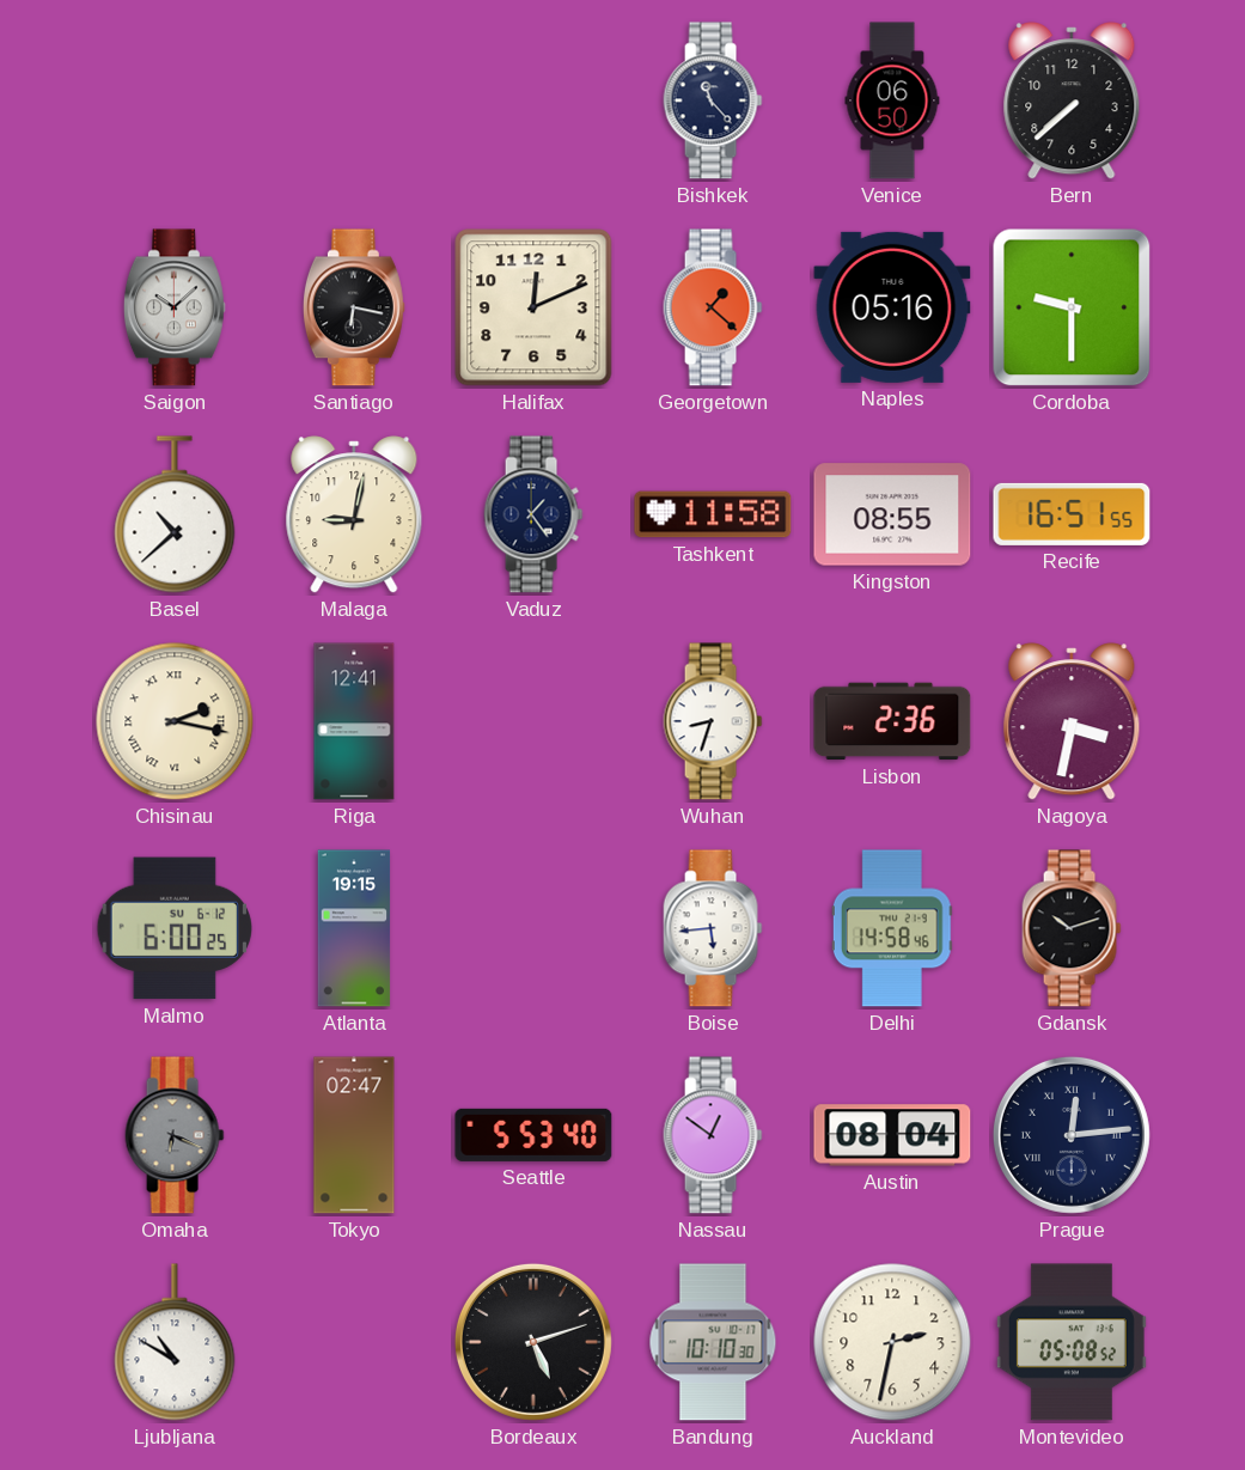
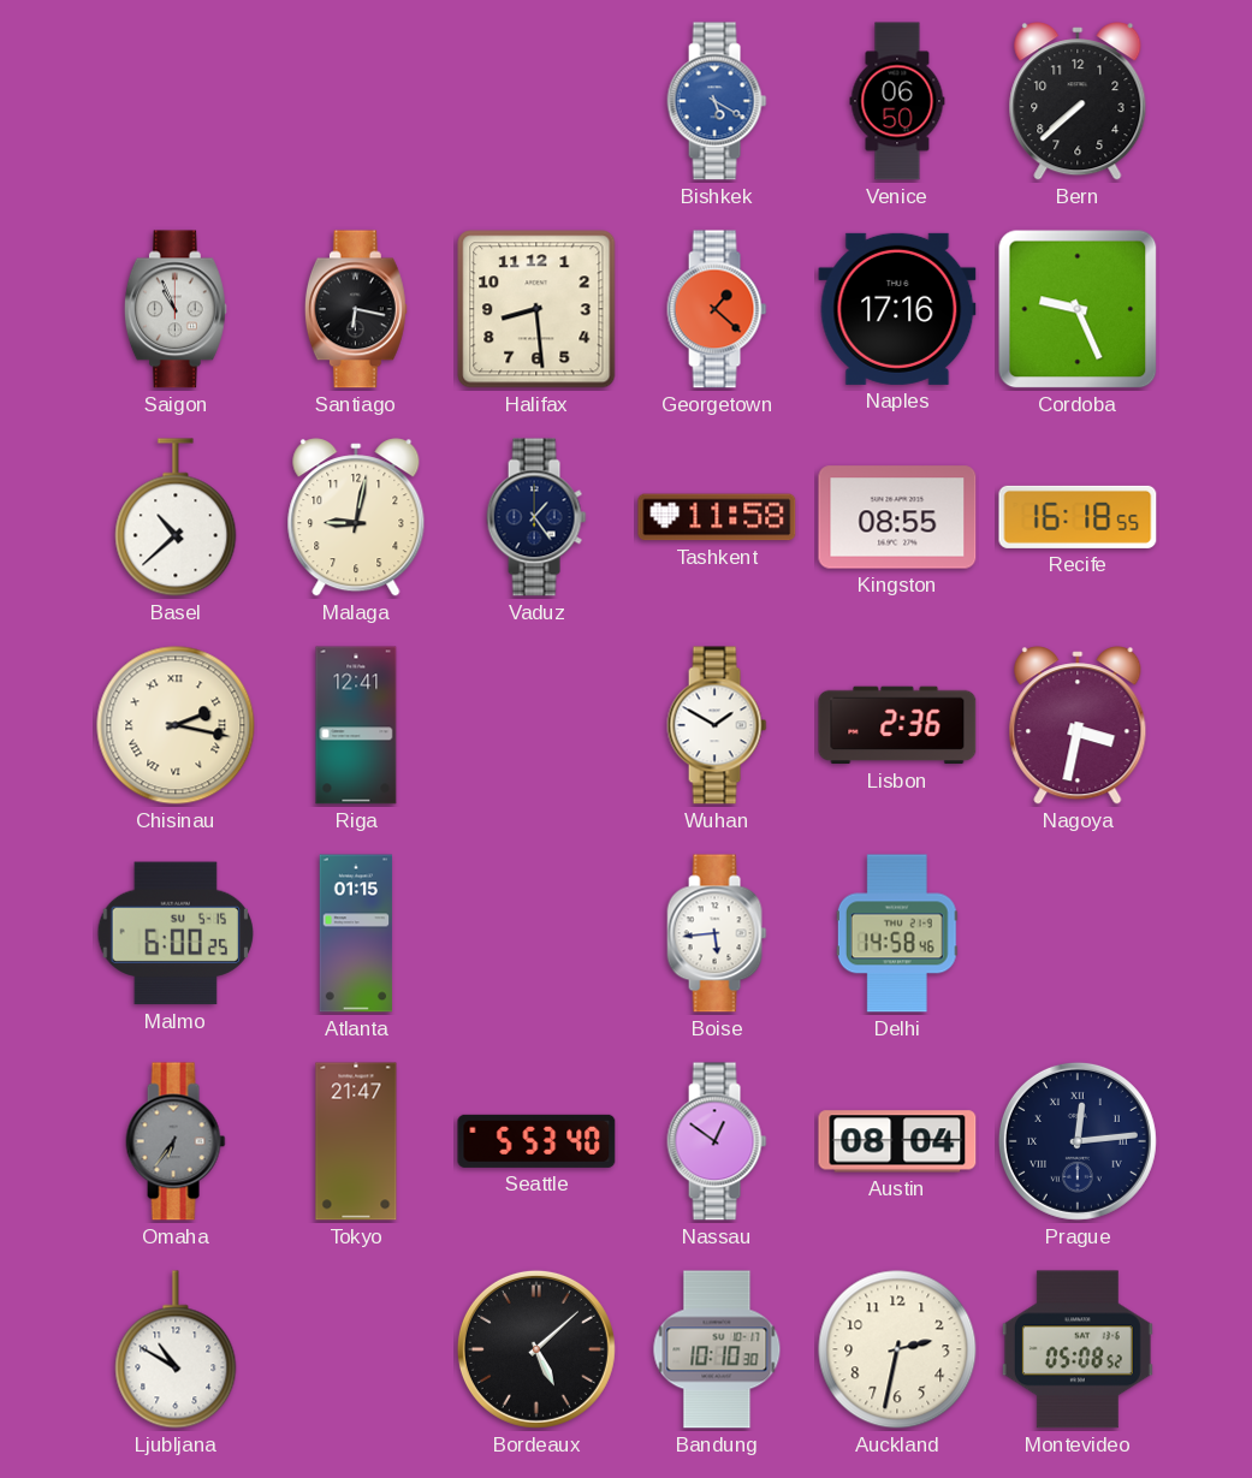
Bishkek: 11:23 -> 5:20 (717, 101)
Bishkek dial: navy -> blue (717, 101)
Saigon: 10:08 -> 10:56 (176, 309)
Halifax: 12:11 -> 8:29 (536, 309)
Naples: 05:16 -> 17:16 (897, 309)
Cordoba: 9:30 -> 9:26 (1078, 309)
Recife: 16:51 -> 16:18 (1078, 517)
Wuhan: 8:33 -> 1:50 (717, 725)
Malmo date: SU 6-12 -> SU 5-15 (176, 933)
Atlanta: 19:15 -> 01:15 (356, 933)
Gdansk: 10:12 -> none (1072, 928)
Omaha: 6:19 -> 6:36 (176, 1141)
Tokyo: 02:47 -> 21:47 (356, 1141)
Bordeaux: 5:12 -> 5:08 (536, 1349)
